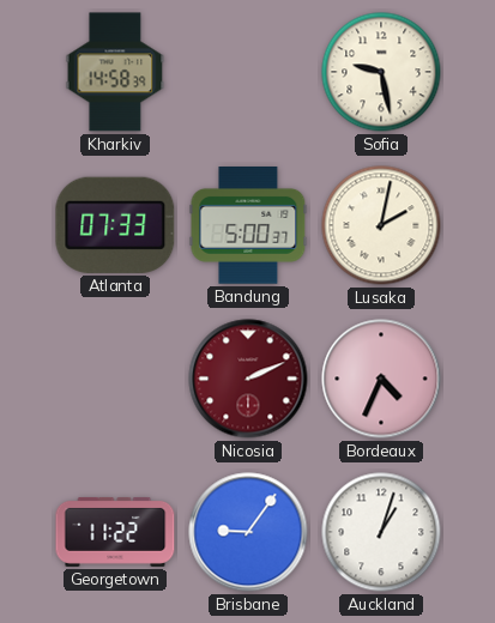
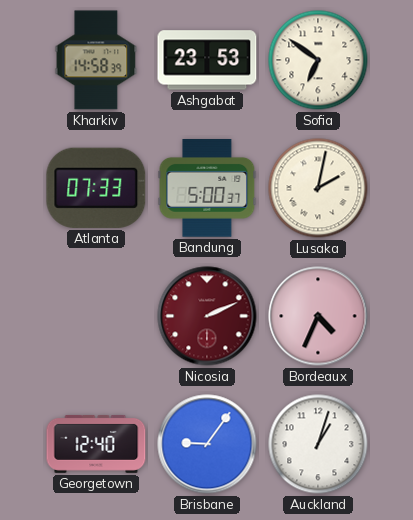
Ashgabat: none -> 23:53 (207, 60)
Sofia: 9:28 -> 6:51 (318, 60)
Georgetown: 11:22 -> 12:40 (96, 444)
